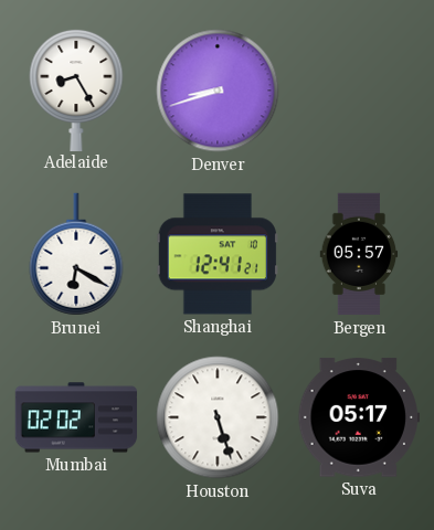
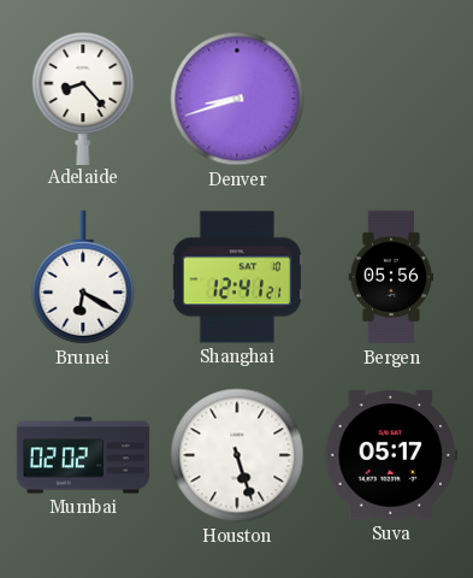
Adelaide: 8:25 -> 8:23 (83, 98)
Bergen: 05:57 -> 05:56 (391, 277)
